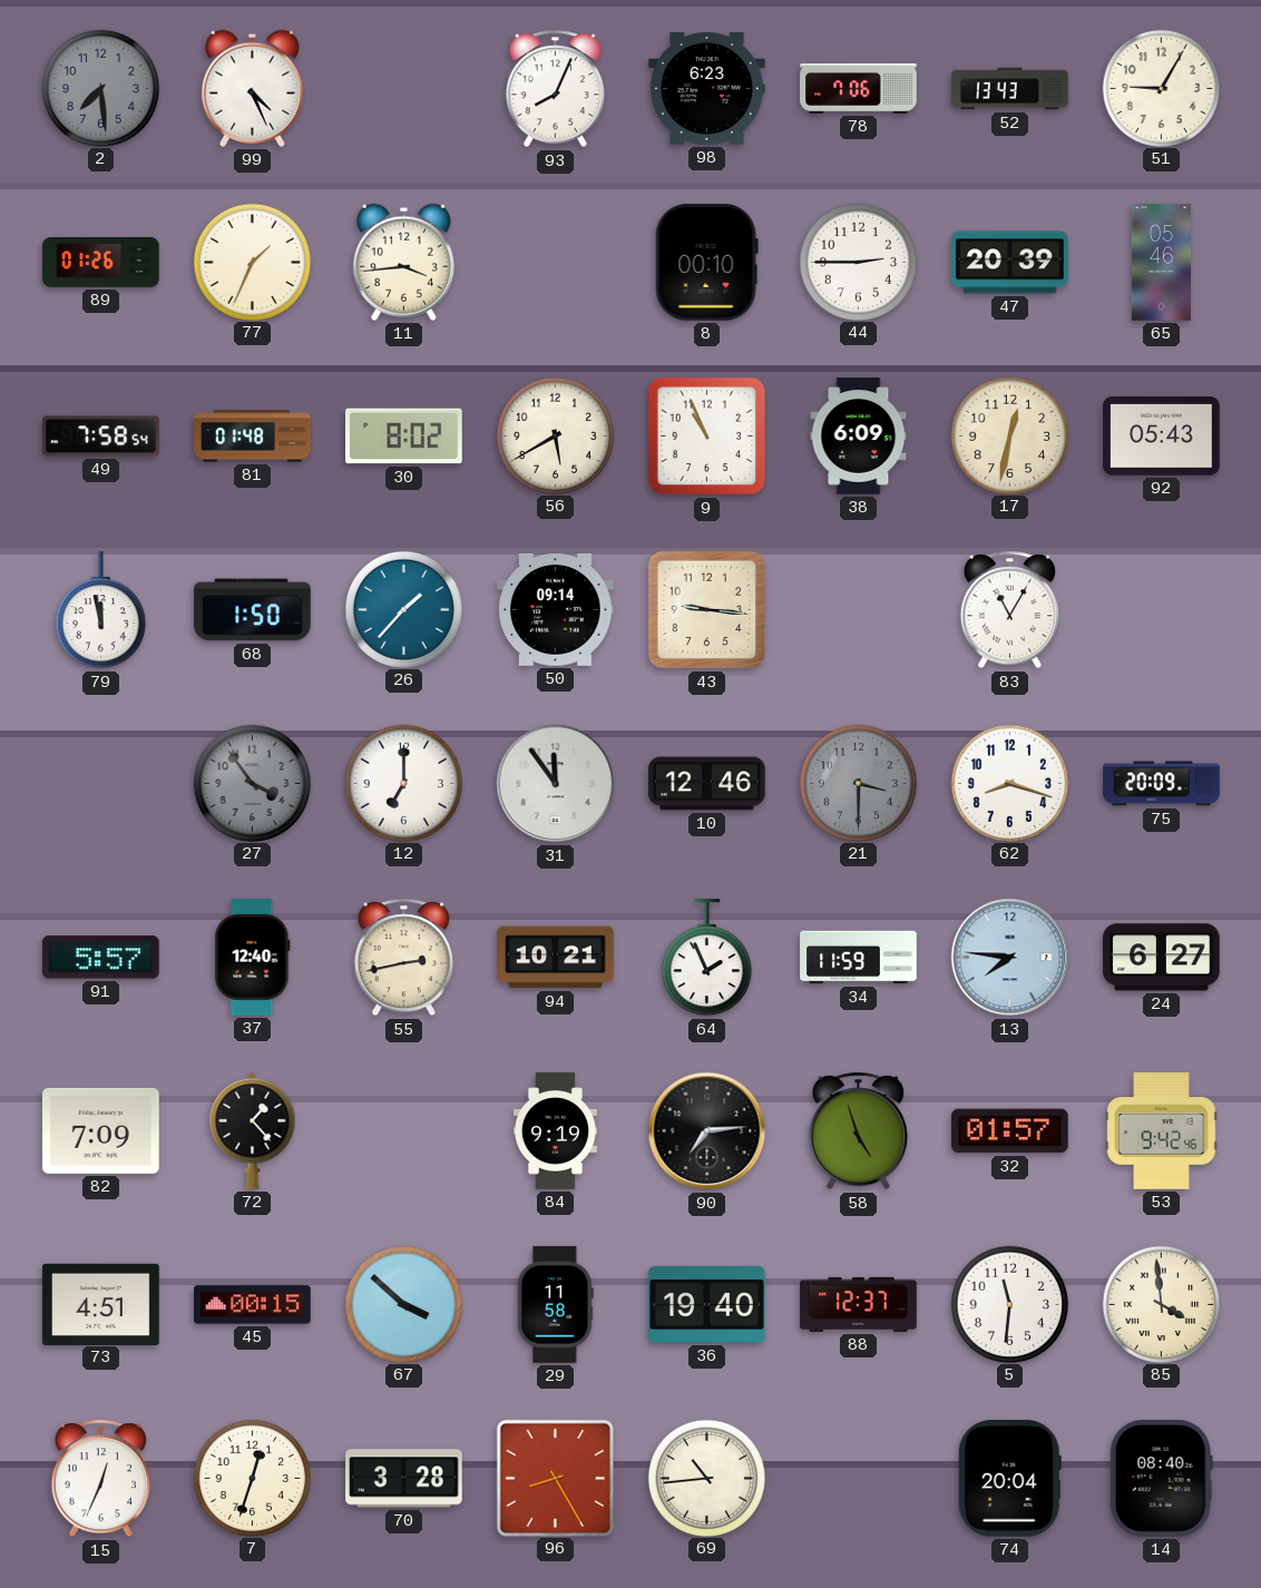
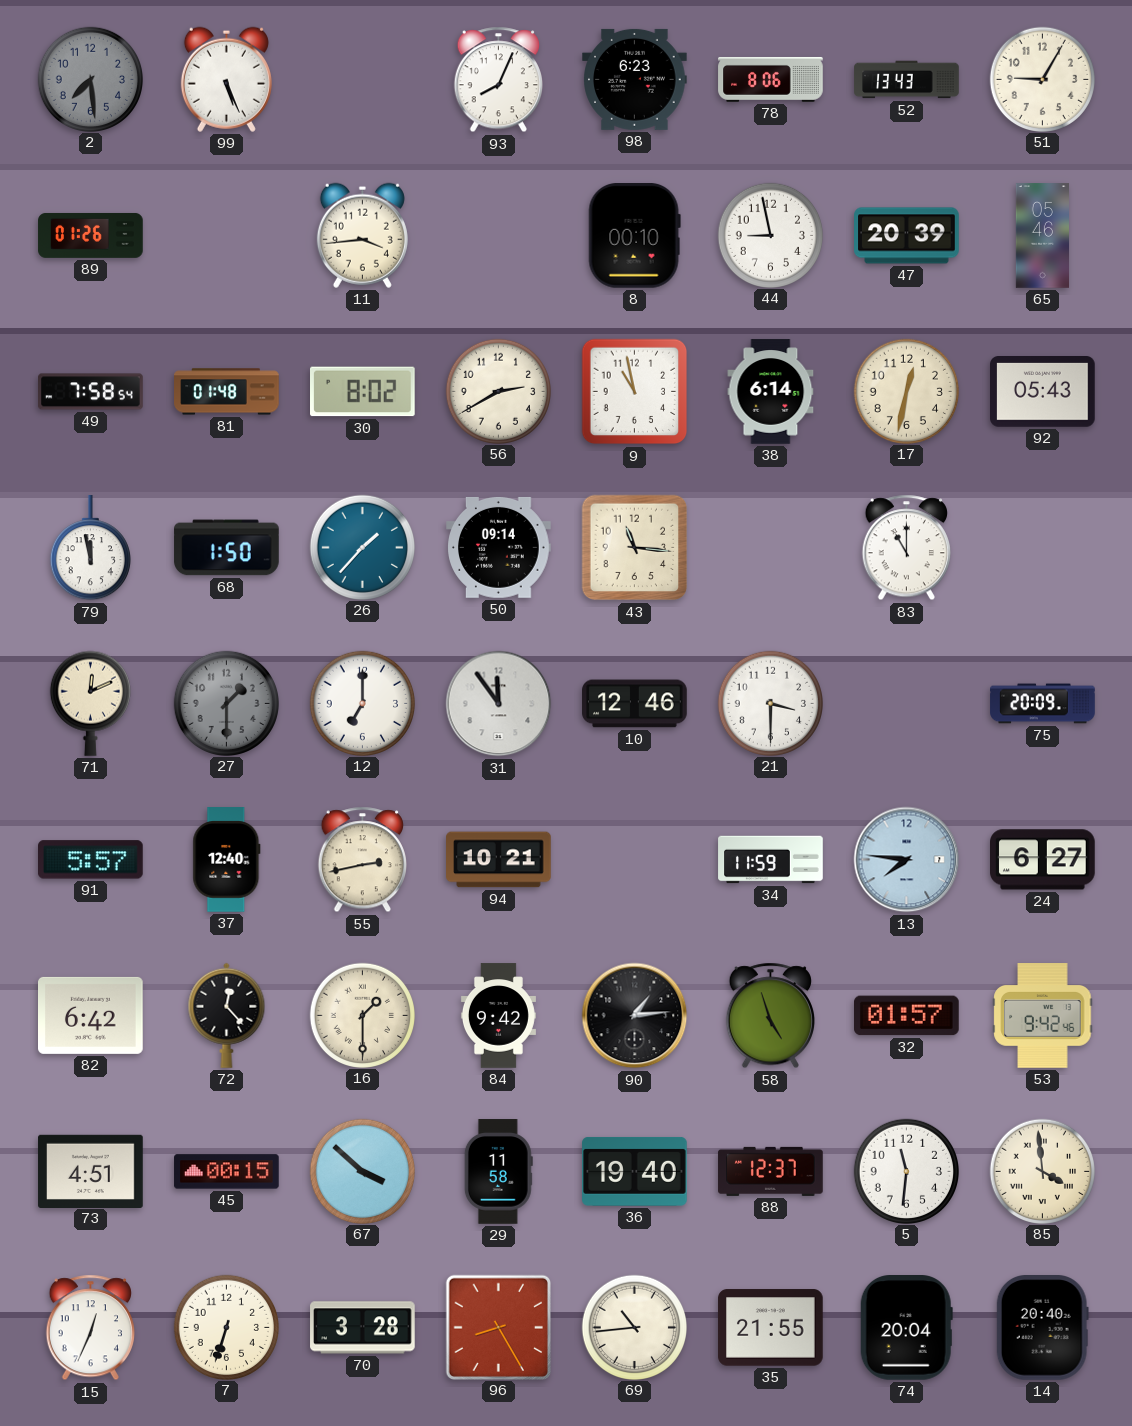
99: 4:26 -> 5:26 (226, 79)
78: 7:06 -> 8:06 (771, 79)
77: 1:34 -> none (252, 262)
44: 2:45 -> 8:58 (770, 235)
56: 5:40 -> 2:40 (498, 391)
9: 10:56 -> 10:58 (635, 392)
38: 6:09 -> 6:14 (771, 392)
43: 9:16 -> 11:16 (635, 548)
83: 11:05 -> 11:00 (906, 548)
71: none -> 12:11 (90, 703)
27: 3:54 -> 1:30 (226, 703)
21 dial: grey -> white (770, 703)
62: 8:18 -> none (1009, 783)
64: 1:56 -> none (706, 958)
82: 7:09 -> 6:42 (91, 1015)
72: 1:23 -> 12:23 (227, 1015)
16: none -> 1:30 (362, 1015)
84: 9:19 -> 9:42 (498, 1016)
90: 7:14 -> 1:14 (635, 1016)
7: 12:33 -> 6:33 (226, 1327)
35: none -> 21:55 (771, 1328)
14: 08:40 -> 20:40 (1042, 1328)
